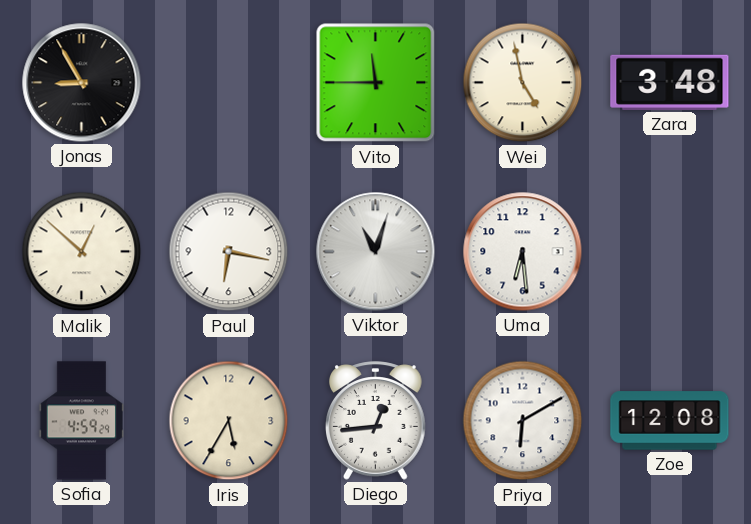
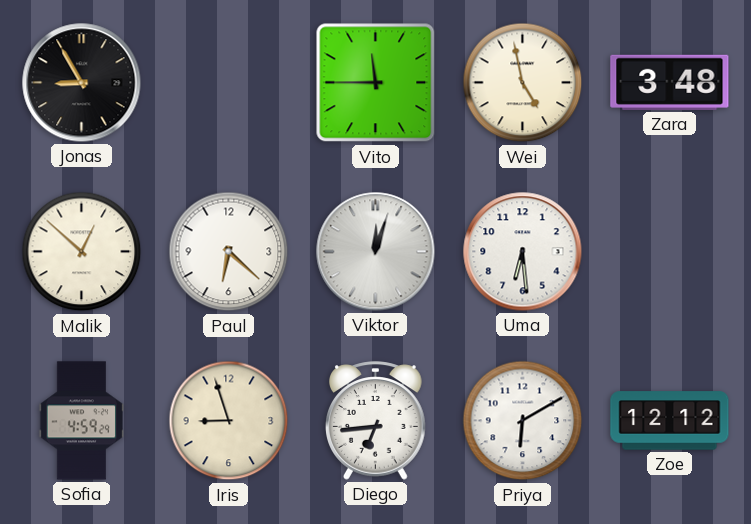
Paul: 6:17 -> 6:22 (229, 252)
Viktor: 11:03 -> 12:03 (376, 252)
Iris: 5:35 -> 8:57 (229, 421)
Diego: 12:44 -> 6:44 (376, 421)
Zoe: 12:08 -> 12:12 (670, 421)
